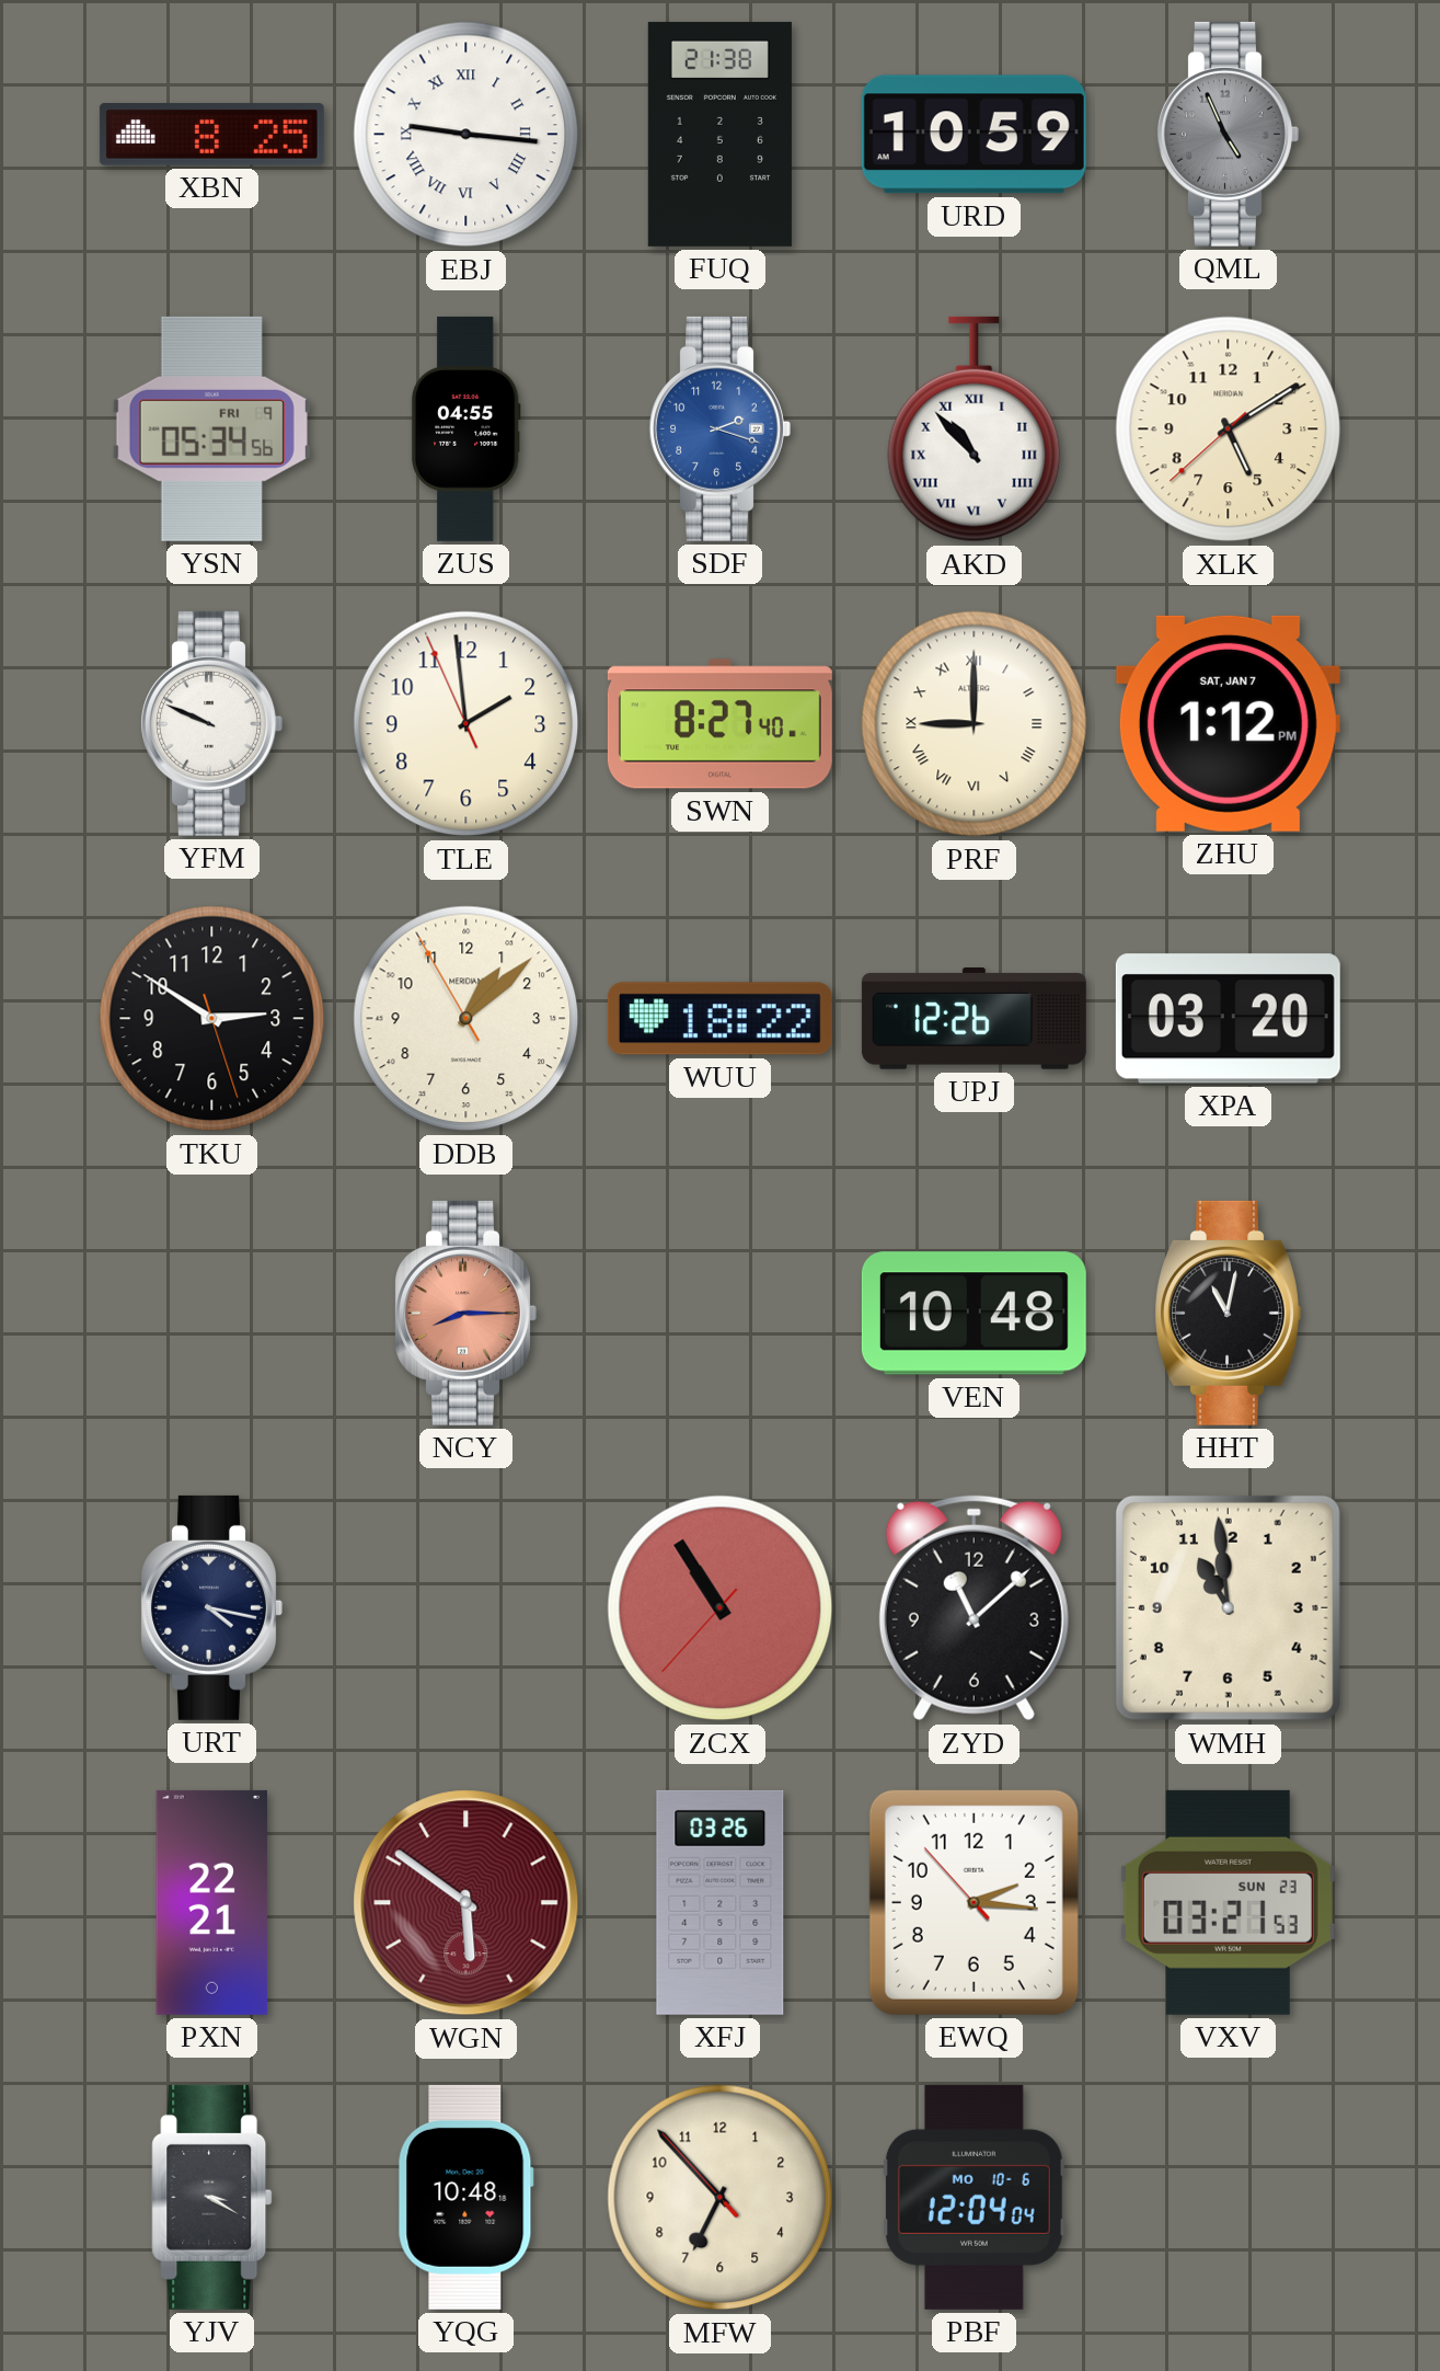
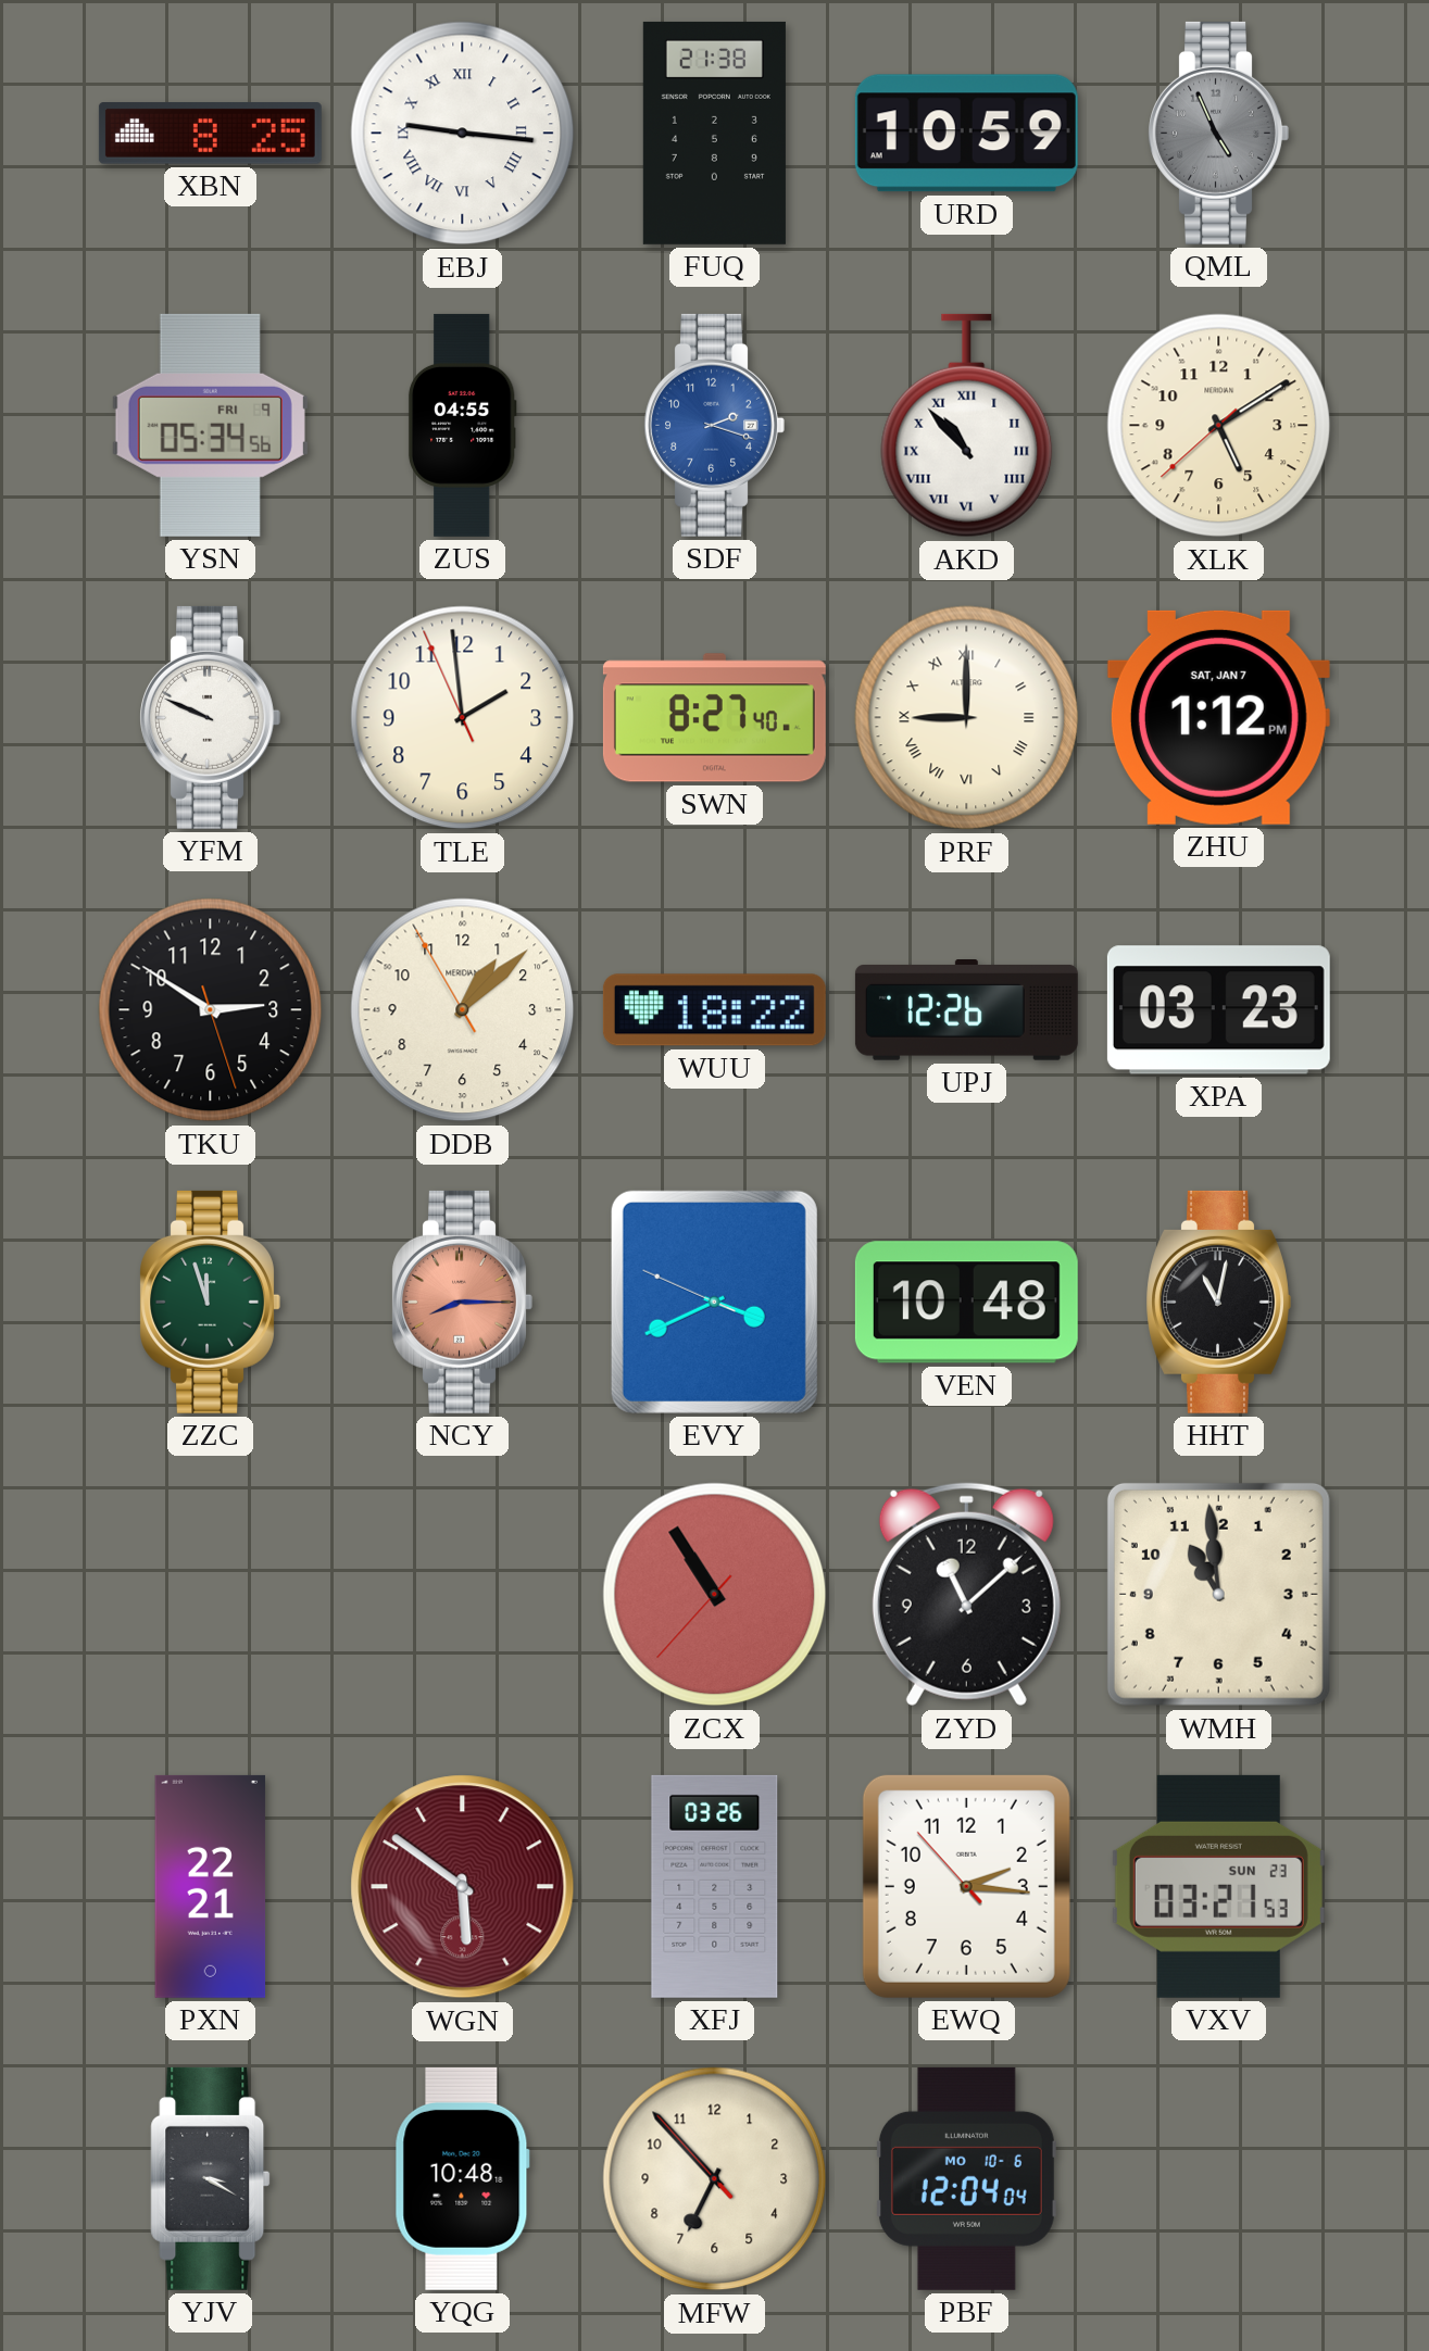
XPA: 03:20 -> 03:23 (1218, 1010)
ZZC: none -> 11:57 (210, 1302)
EVY: none -> 3:40 (714, 1302)
URT: 4:17 -> none (211, 1607)
